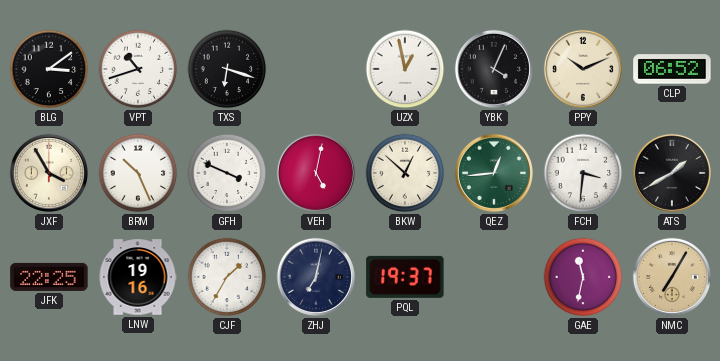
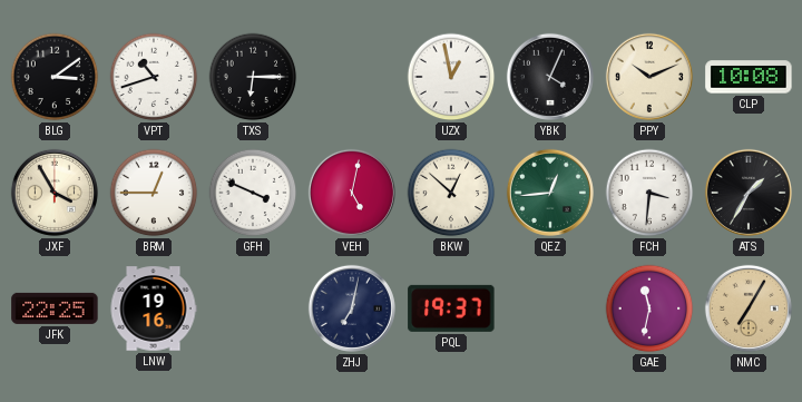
TXS: 6:18 -> 6:15 (253, 77)
CLP: 06:52 -> 10:08 (749, 77)
BRM: 10:26 -> 12:45 (154, 193)
ATS: 1:40 -> 1:35 (749, 193)
CJF: 1:35 -> none (227, 277)
